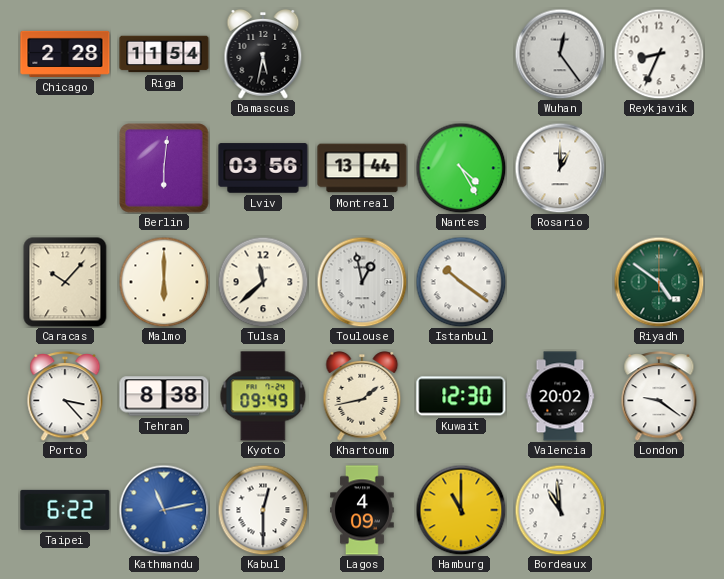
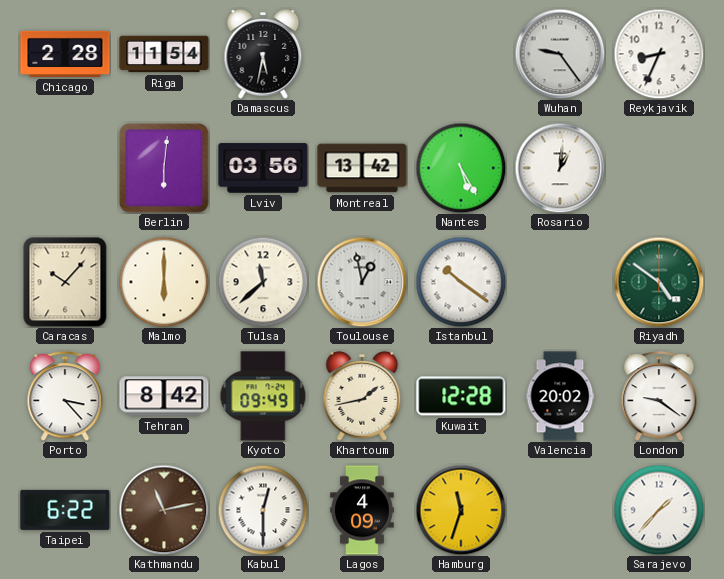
Wuhan: 12:24 -> 9:24 (560, 54)
Montreal: 13:44 -> 13:42 (362, 168)
Nantes: 4:25 -> 5:25 (461, 168)
Rosario: 1:00 -> 1:01 (560, 168)
Tehran: 8:38 -> 8:42 (164, 396)
Kuwait: 12:30 -> 12:28 (461, 396)
Kathmandu dial: blue -> brown (164, 510)
Hamburg: 11:00 -> 11:33 (461, 510)
Bordeaux: 10:59 -> none (560, 510)
Sarajevo: none -> 1:37 (659, 510)
